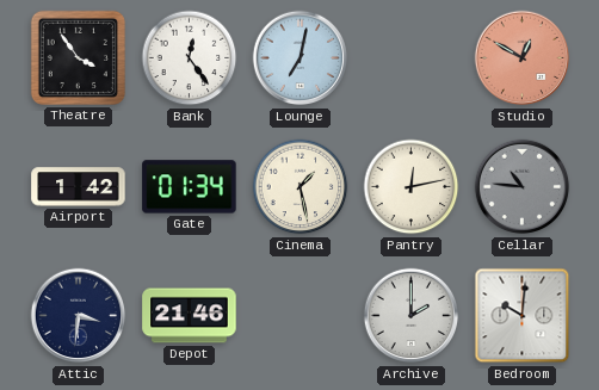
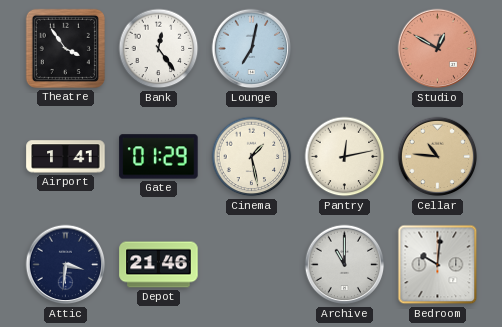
Airport: 1:42 -> 1:41 (66, 157)
Gate: 01:34 -> 01:29 (159, 157)
Cellar dial: grey -> champagne (438, 157)
Archive: 2:00 -> 11:00 (345, 265)
